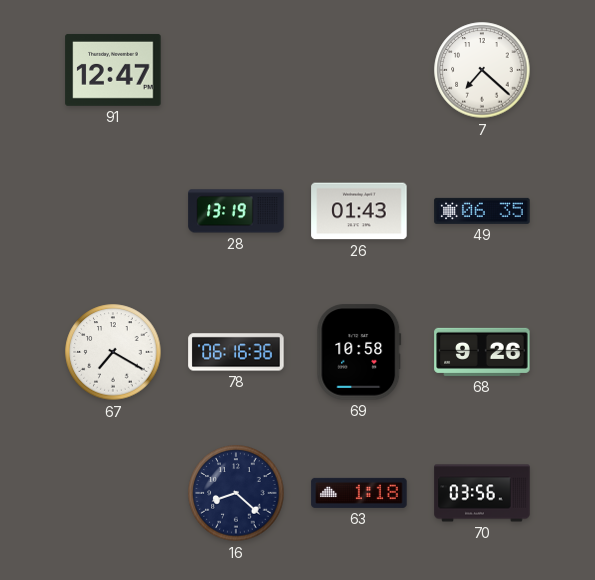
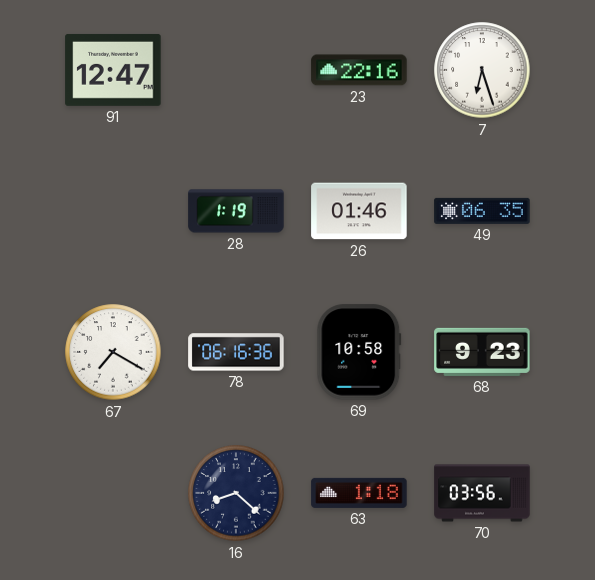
23: none -> 22:16 (359, 70)
7: 7:22 -> 6:27 (482, 70)
28: 13:19 -> 1:19 (236, 211)
26: 01:43 -> 01:46 (359, 211)
68: 9:26 -> 9:23 (482, 352)
